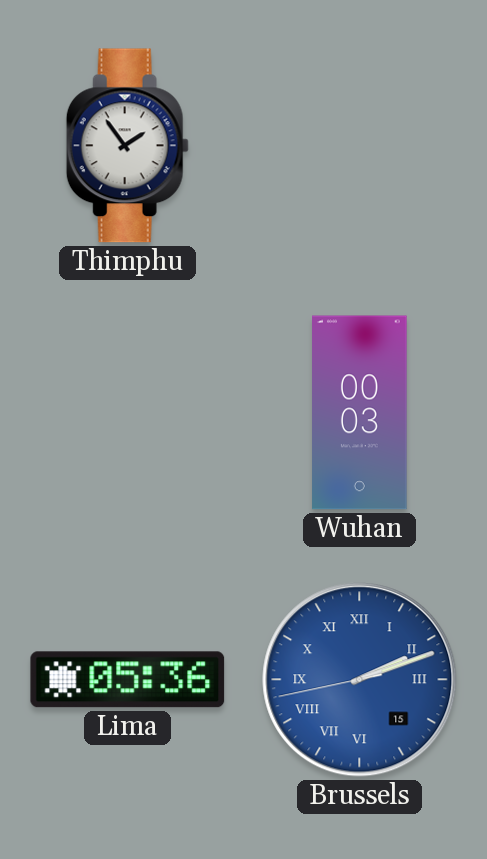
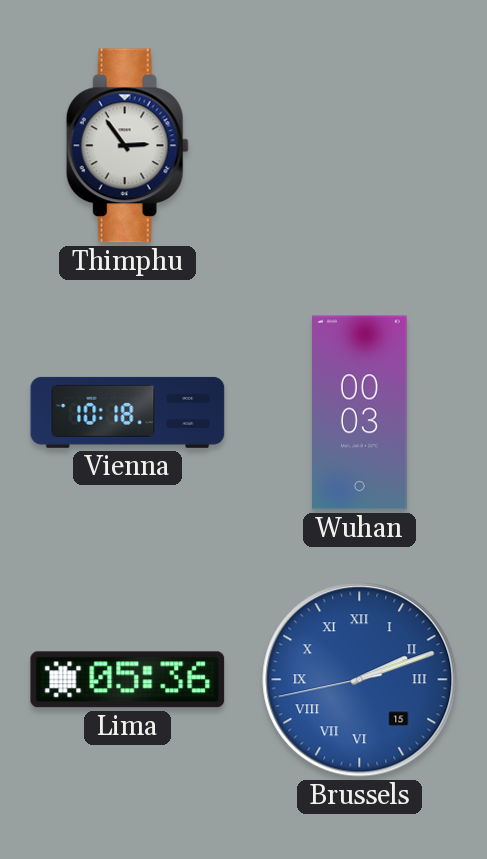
Thimphu: 1:54 -> 2:54 (127, 146)
Vienna: none -> 10:18 (128, 412)
